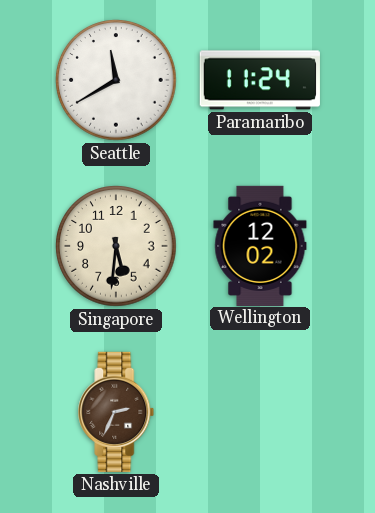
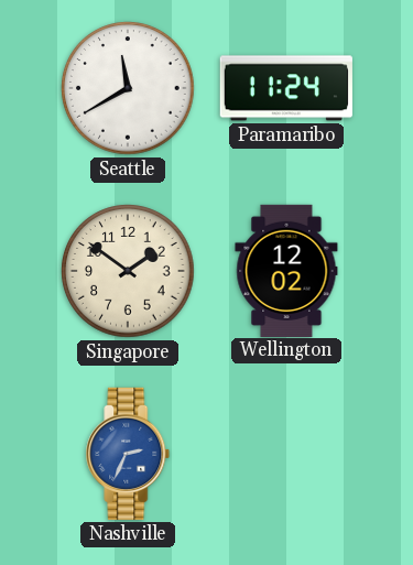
Singapore: 5:31 -> 1:51 (128, 271)
Nashville dial: brown -> blue (128, 454)
